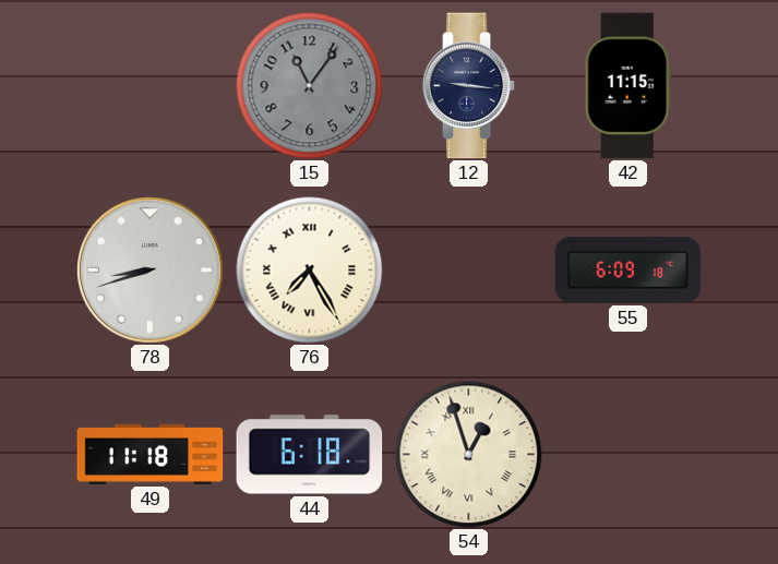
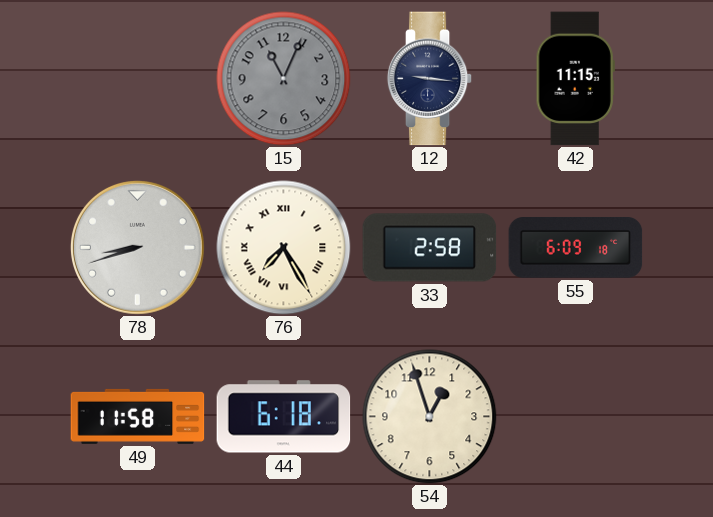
15: 11:06 -> 11:04 (284, 79)
33: none -> 2:58 (430, 248)
49: 11:18 -> 11:58 (138, 416)
54 numerals: Roman -> Arabic (430, 417)
